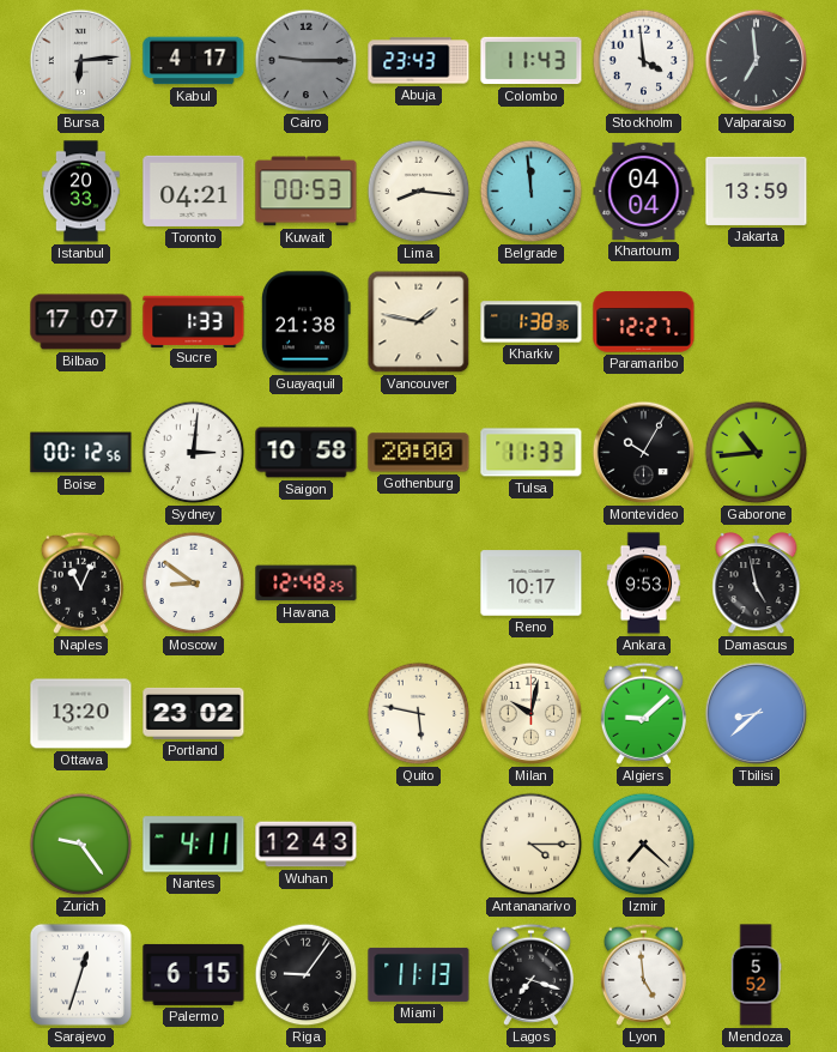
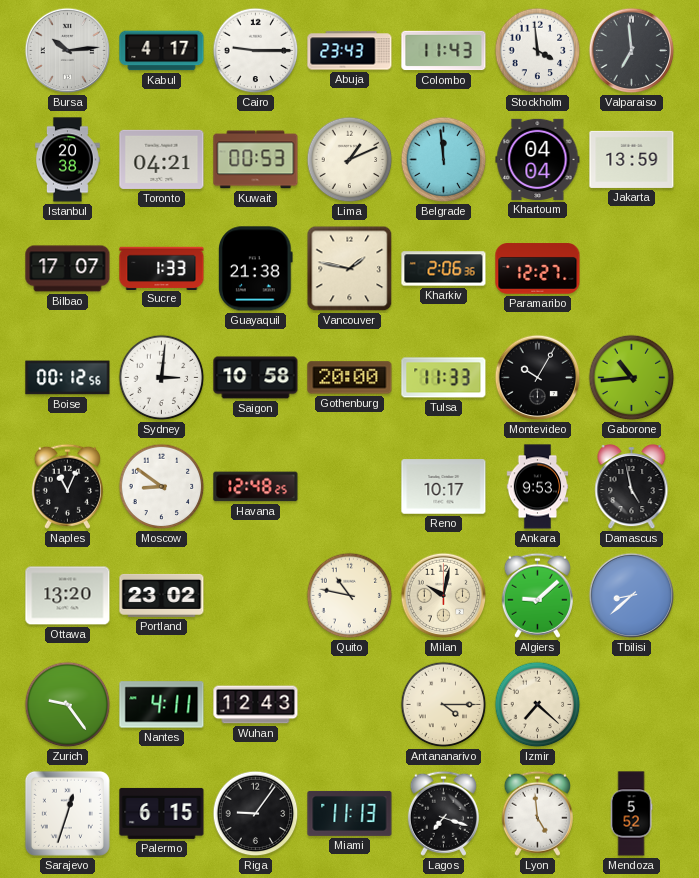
Bursa: 6:14 -> 10:14 (68, 51)
Cairo dial: grey -> white (256, 51)
Istanbul: 20:33 -> 20:38 (68, 160)
Lima: 8:16 -> 1:11 (350, 160)
Kharkiv: 1:38 -> 2:06 (444, 269)
Quito: 5:47 -> 10:47 (350, 596)
